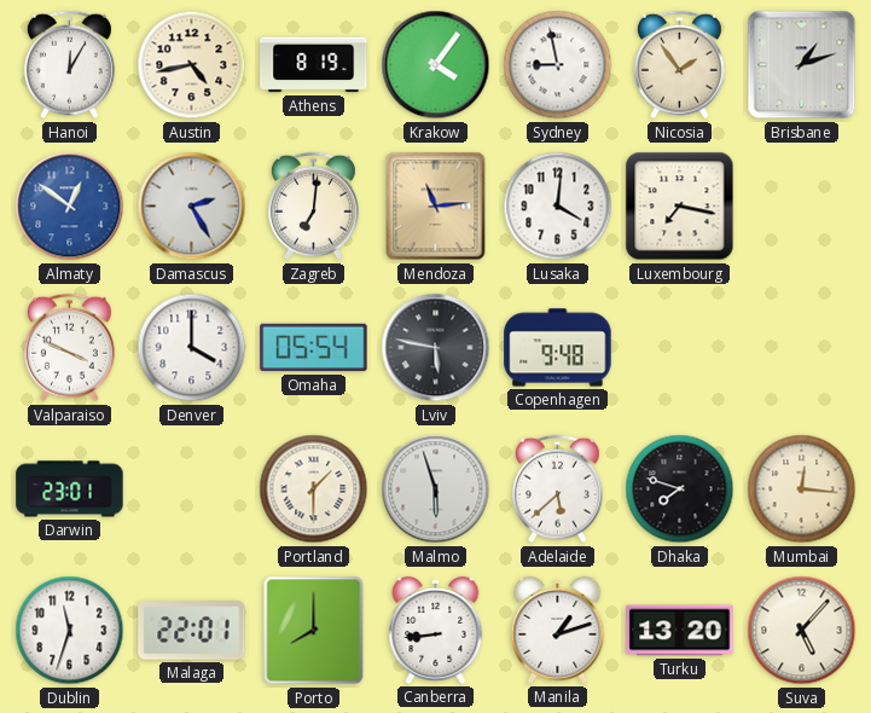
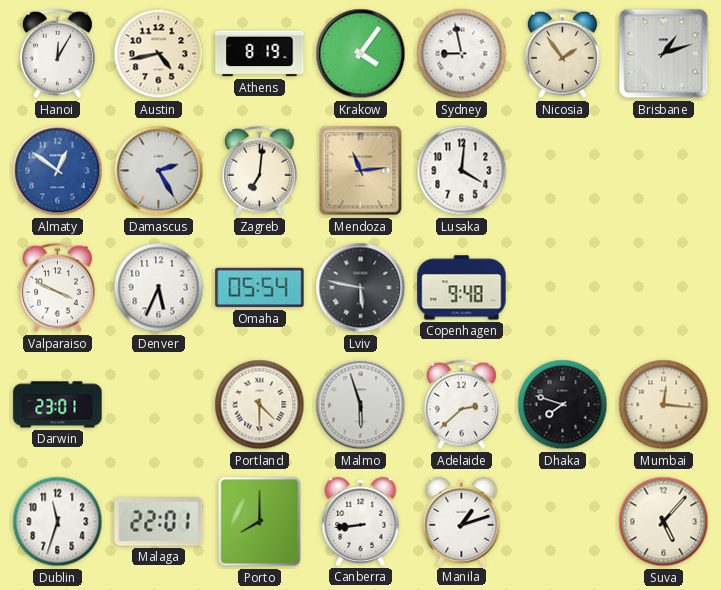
Luxembourg: 7:17 -> none (680, 207)
Denver: 4:00 -> 5:34 (159, 288)
Portland: 1:30 -> 4:30 (260, 405)
Adelaide: 5:38 -> 2:38 (462, 405)
Turku: 13:20 -> none (680, 631)
